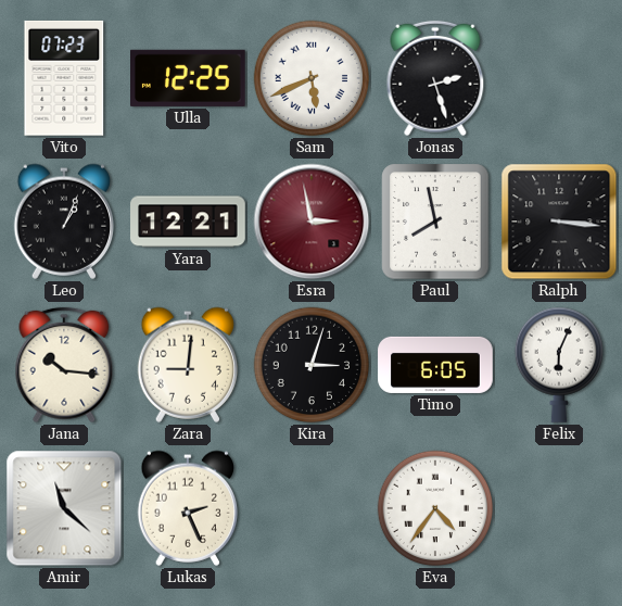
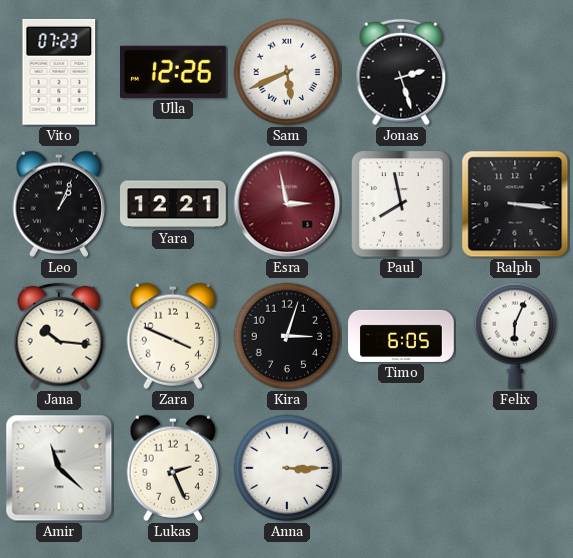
Ulla: 12:25 -> 12:26 (174, 72)
Zara: 9:01 -> 3:49 (173, 336)
Anna: none -> 3:15 (287, 468)
Eva: 4:36 -> none (435, 508)
